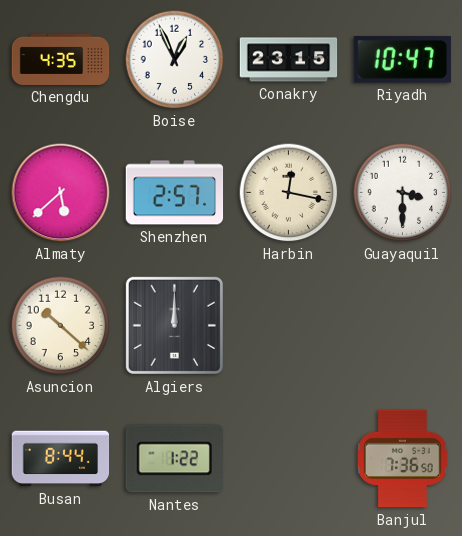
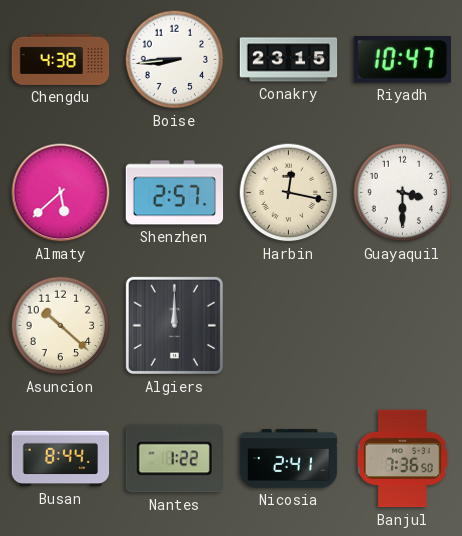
Chengdu: 4:35 -> 4:38 (61, 59)
Boise: 12:56 -> 8:44 (175, 60)
Nicosia: none -> 2:41 (289, 459)
